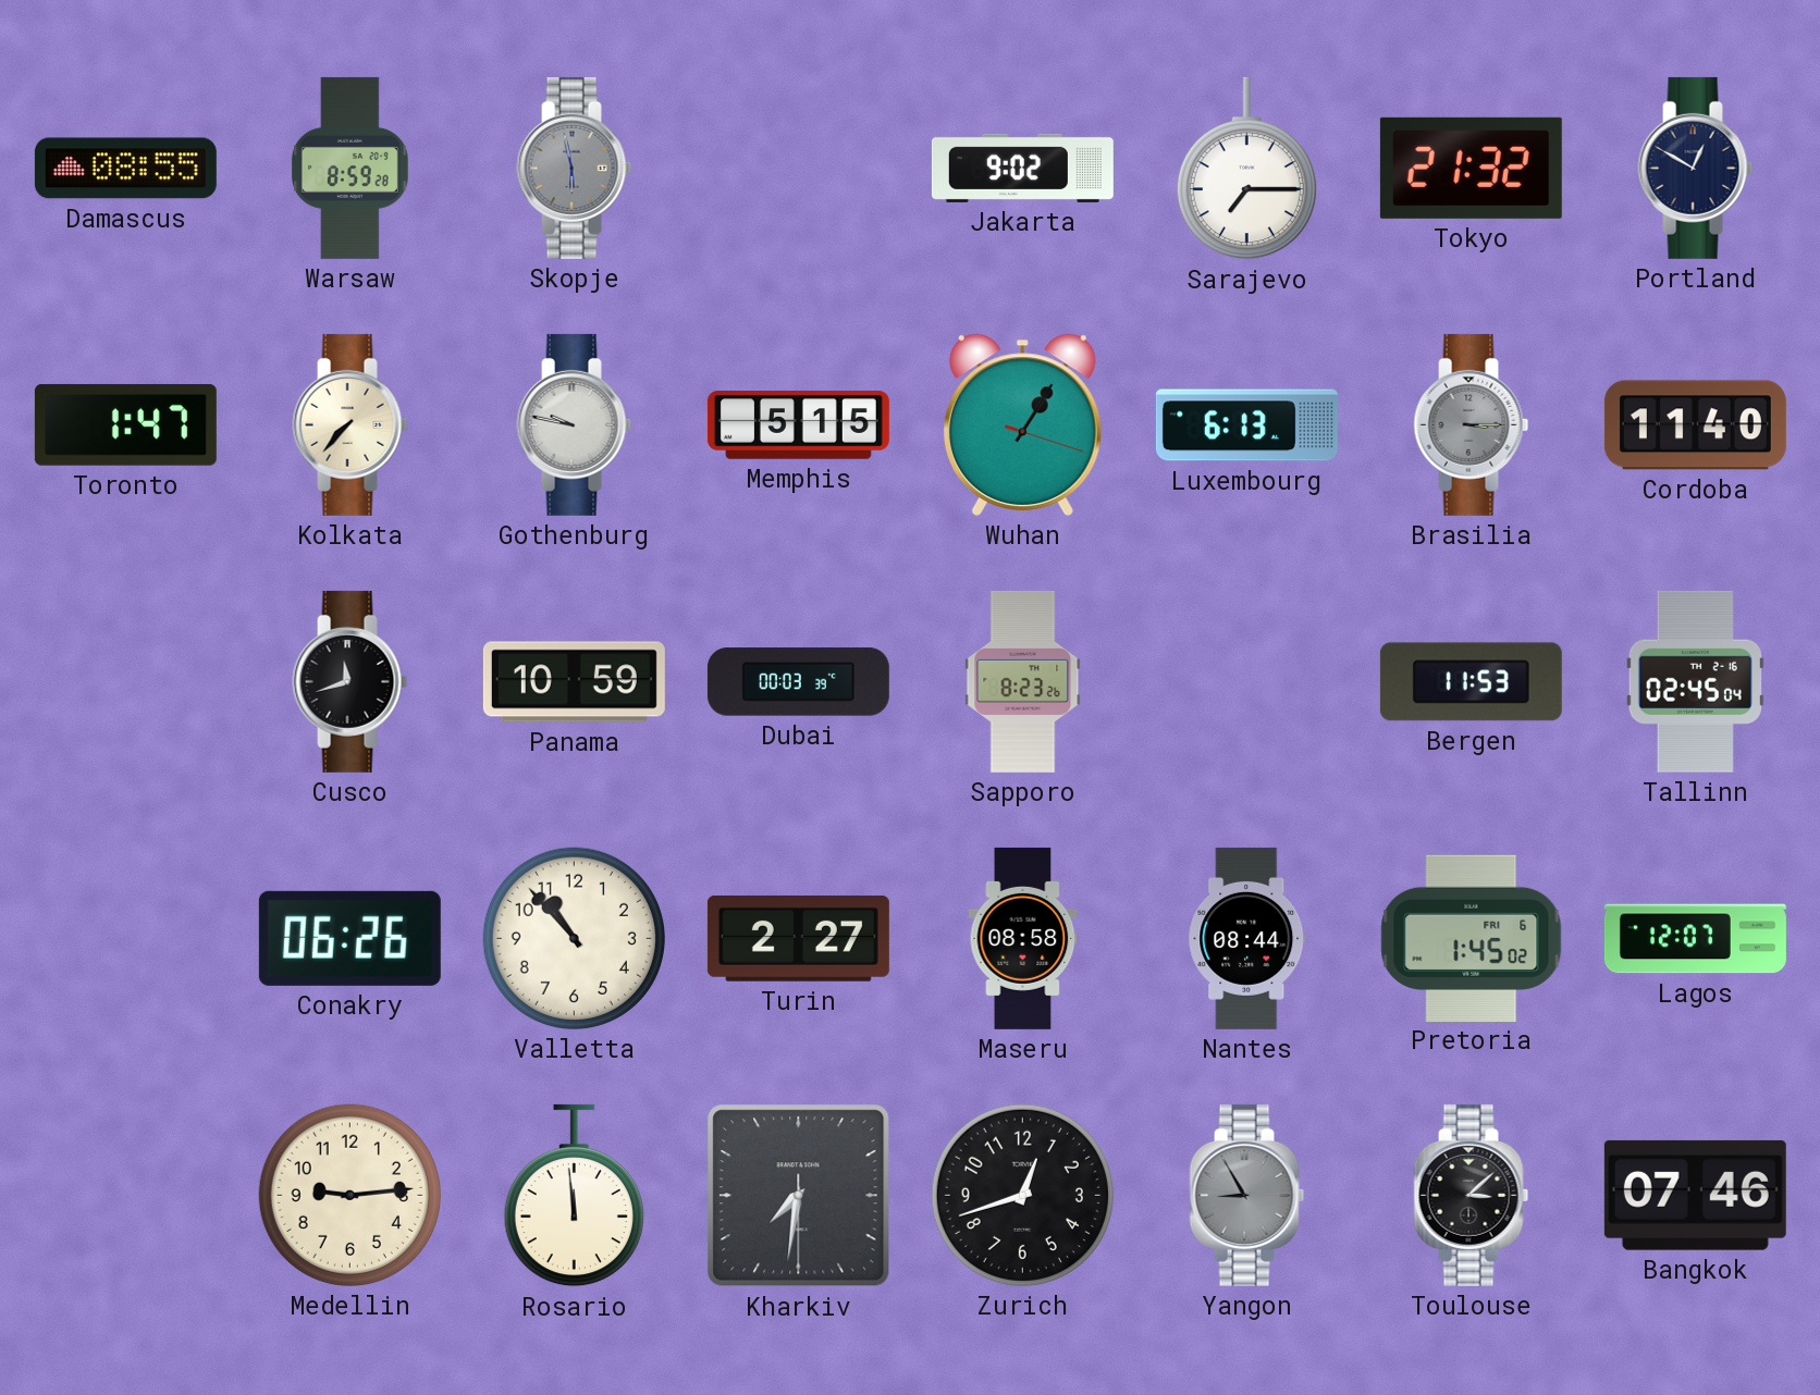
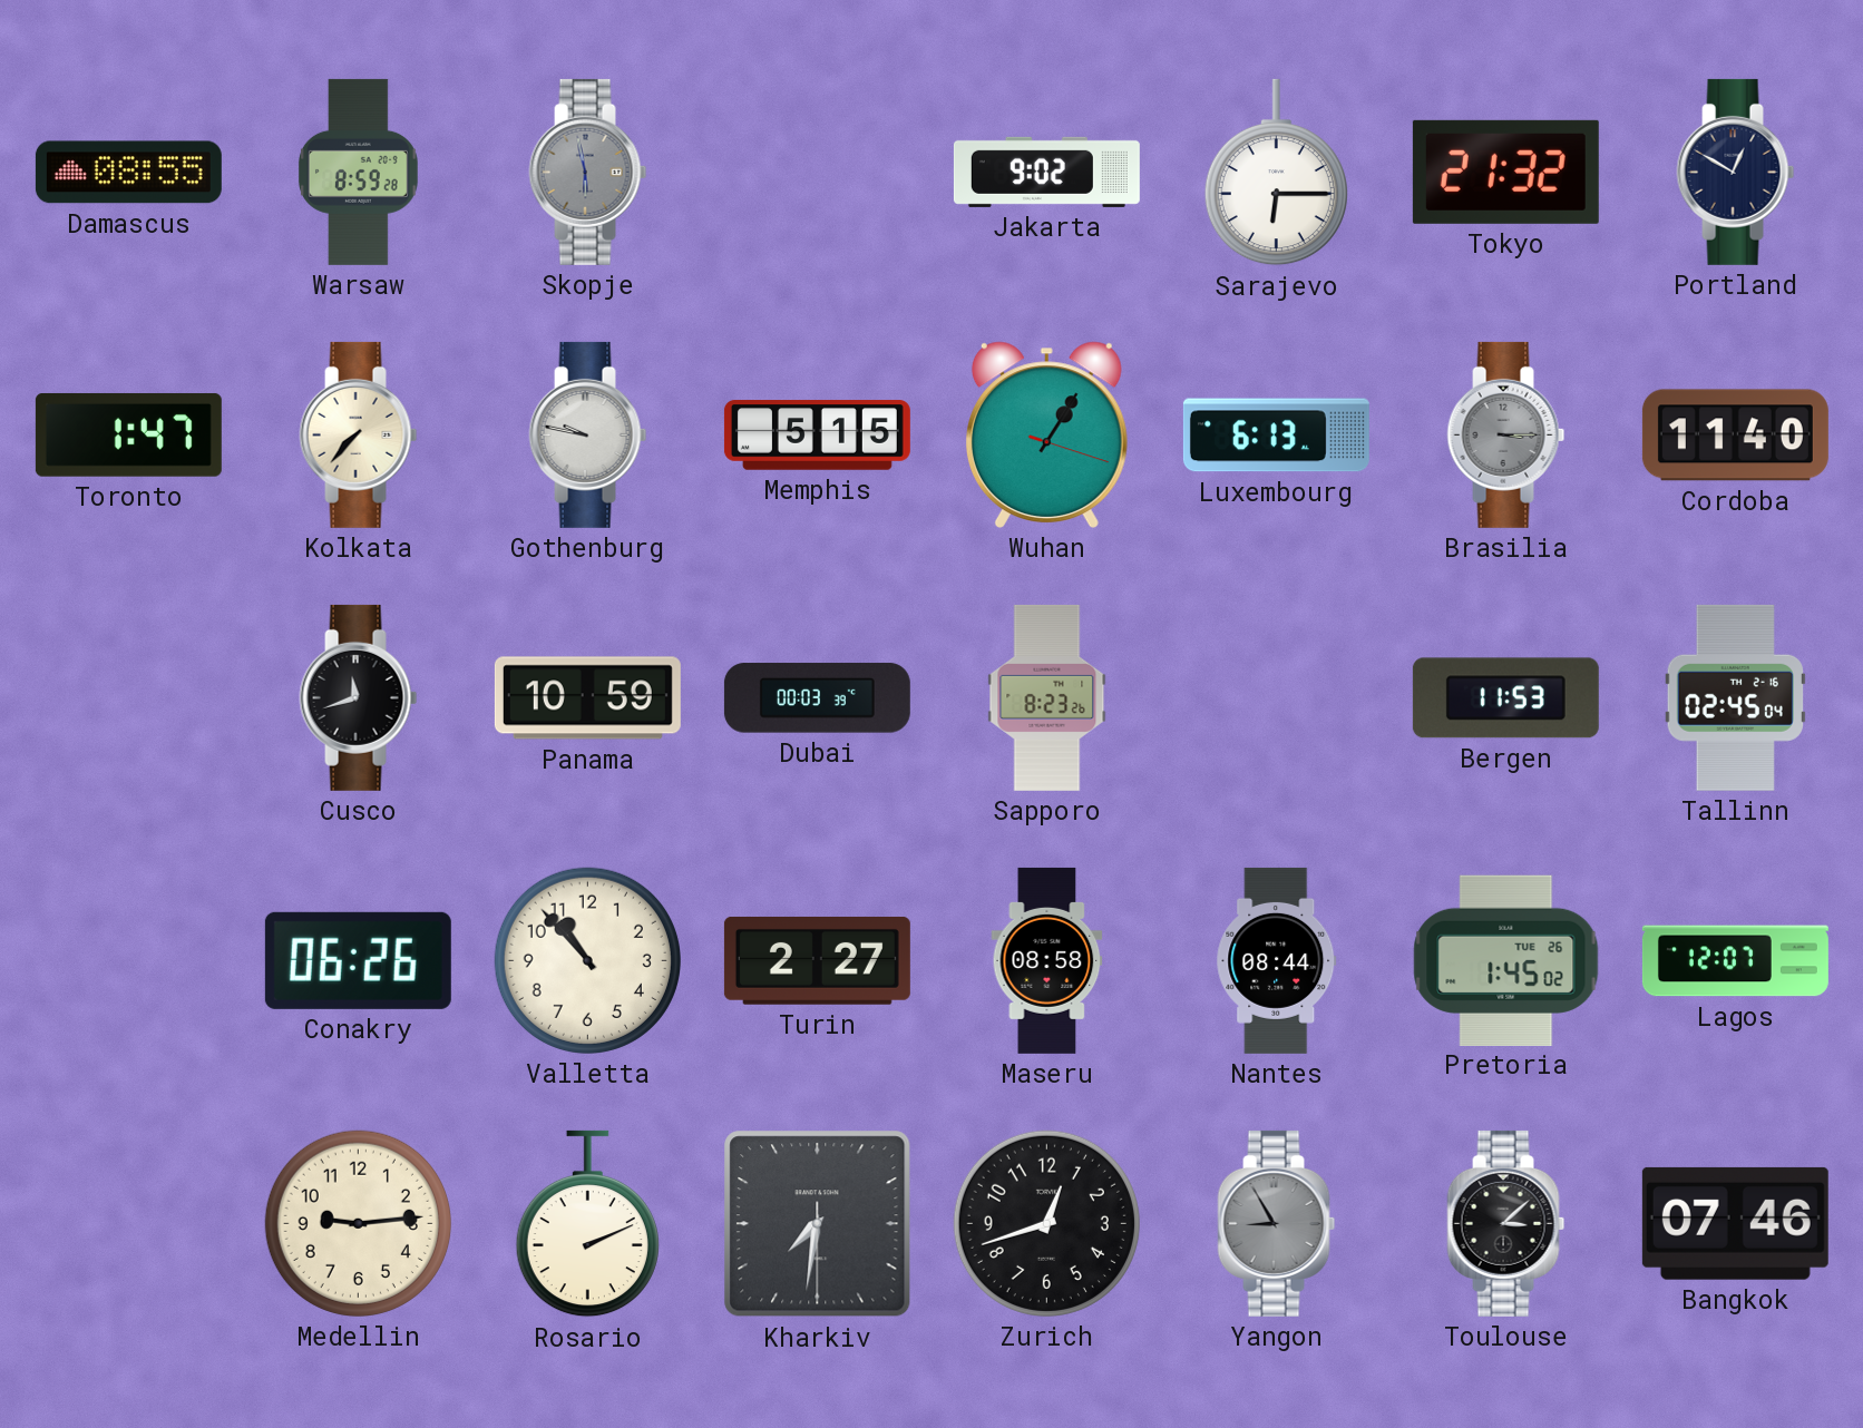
Sarajevo: 7:15 -> 6:15 (1276, 173)
Pretoria date: FRI 6 -> TUE 26 (1506, 960)
Rosario: 11:59 -> 2:11 (587, 1224)
